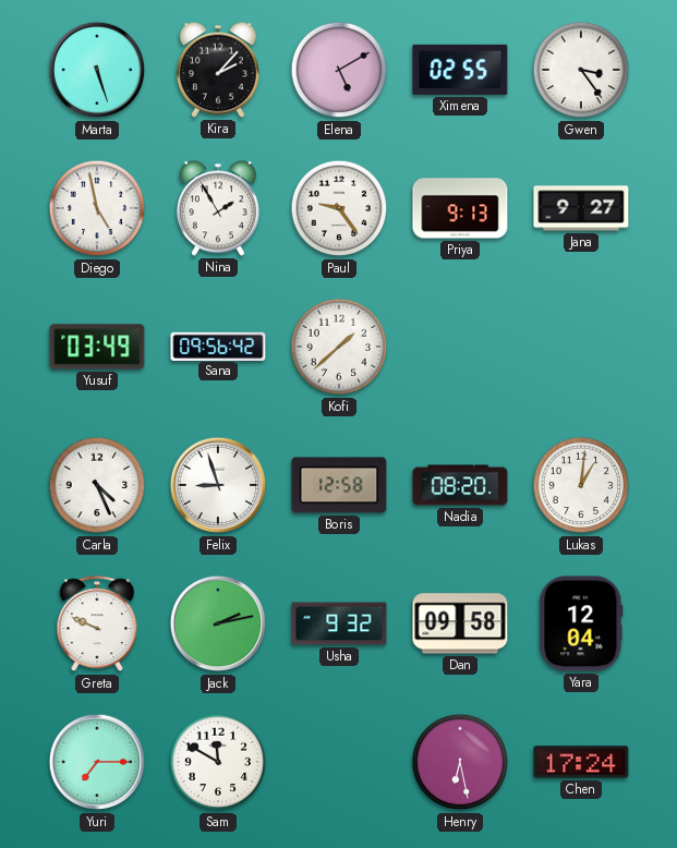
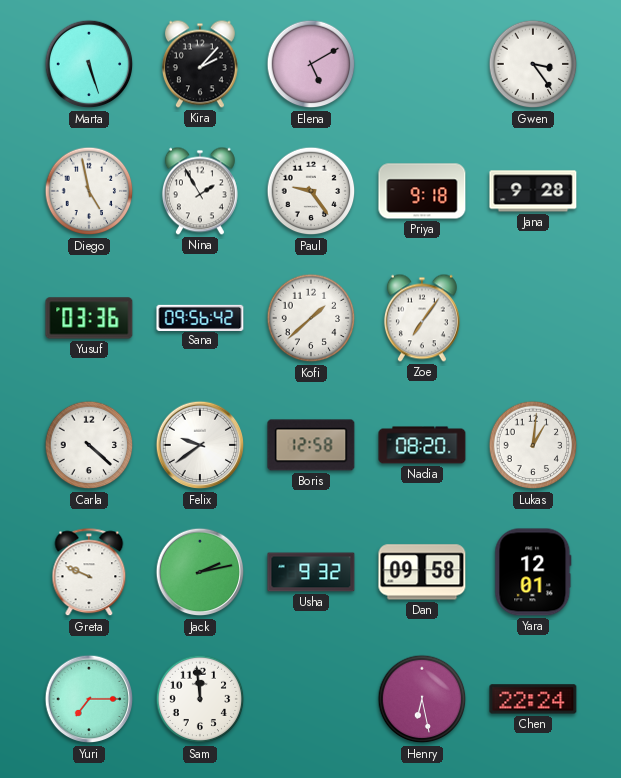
Ximena: 02:55 -> none (460, 70)
Priya: 9:13 -> 9:18 (422, 191)
Jana: 9:27 -> 9:28 (533, 191)
Yusuf: 03:49 -> 03:36 (89, 318)
Zoe: none -> 7:06 (422, 318)
Carla: 4:26 -> 4:22 (89, 445)
Felix: 8:57 -> 9:39 (200, 445)
Yara: 12:04 -> 12:01 (533, 572)
Sam: 11:50 -> 11:59 (200, 699)
Chen: 17:24 -> 22:24 (533, 699)
